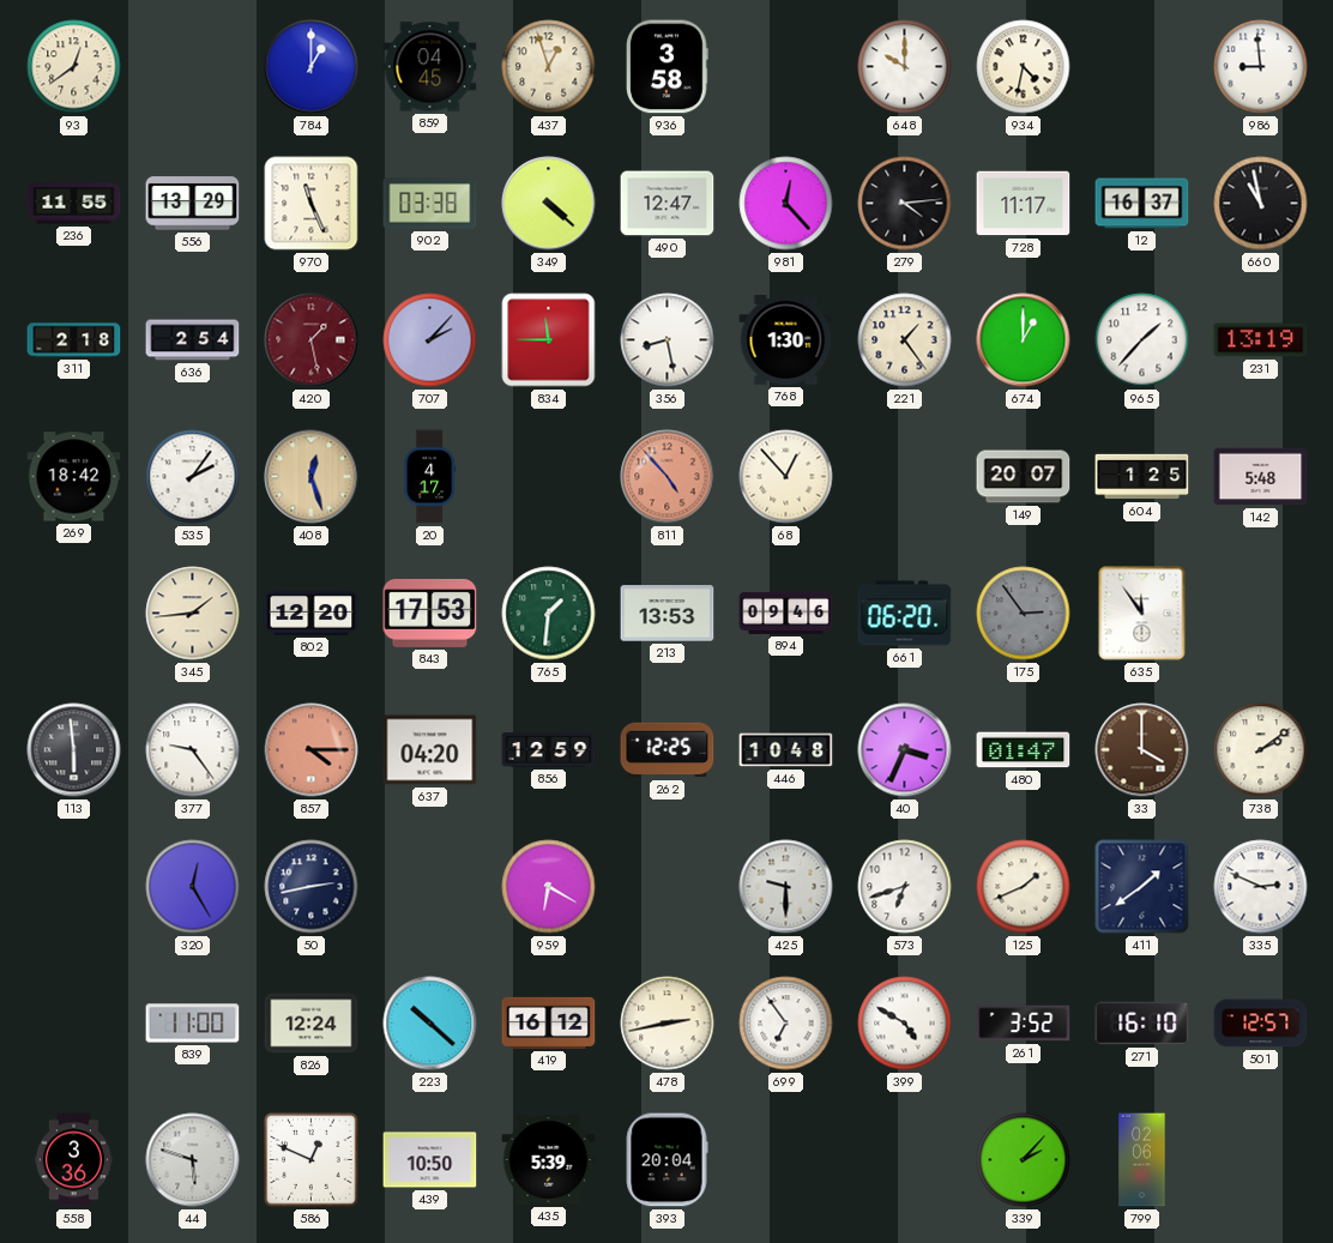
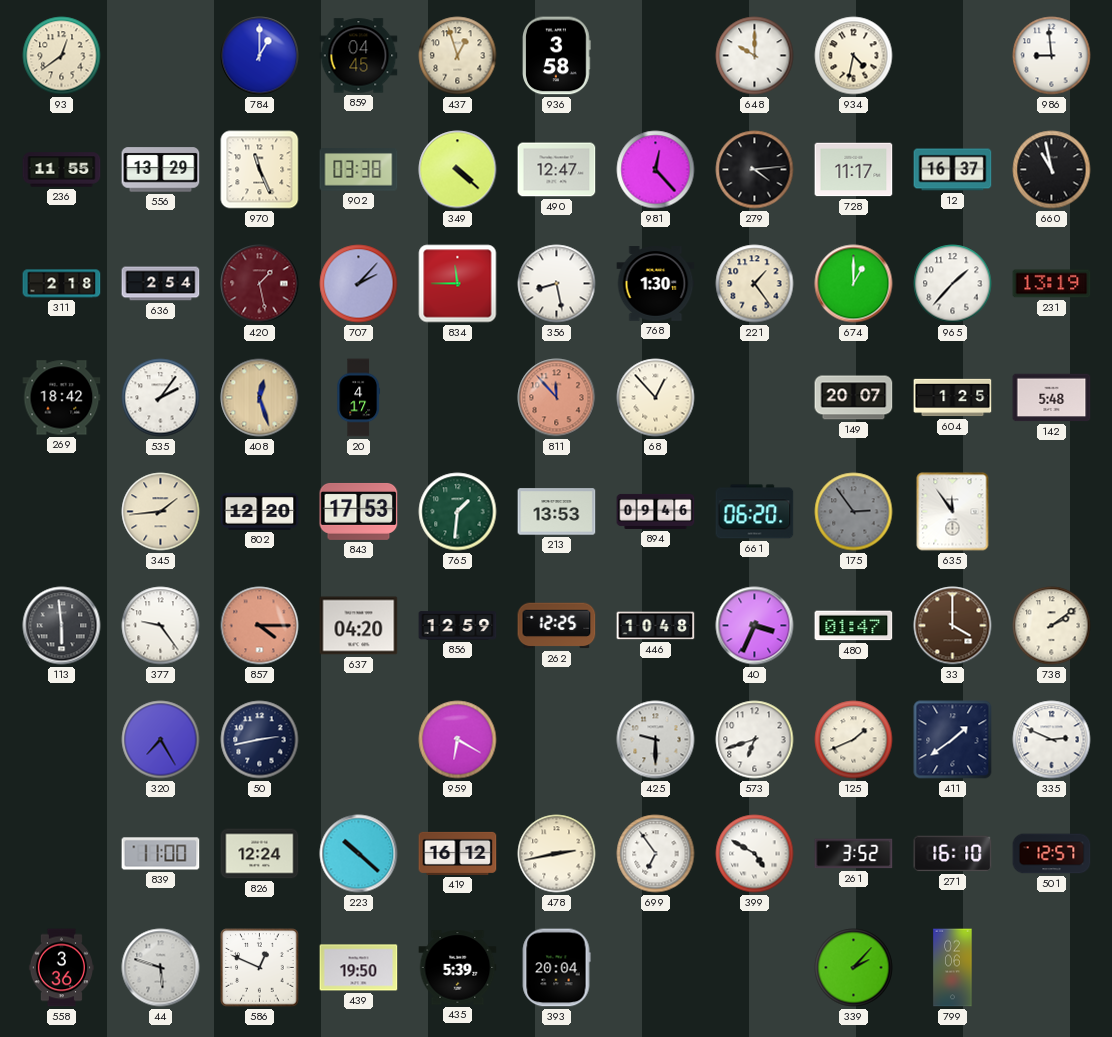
811: 4:53 -> 11:53 (557, 398)
320: 12:25 -> 7:25 (161, 740)
439: 10:50 -> 19:50 (359, 968)
